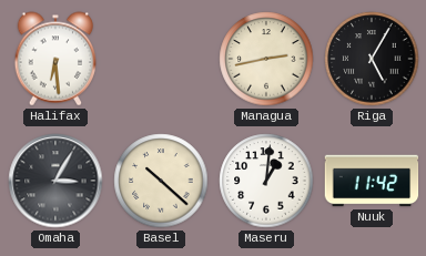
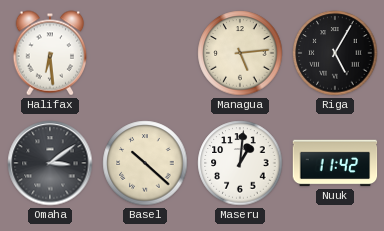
Managua: 2:43 -> 5:14 (240, 53)
Omaha: 3:05 -> 3:09 (50, 163)
